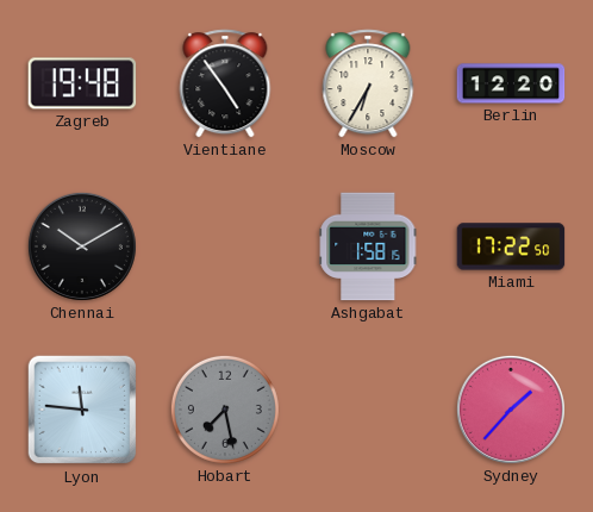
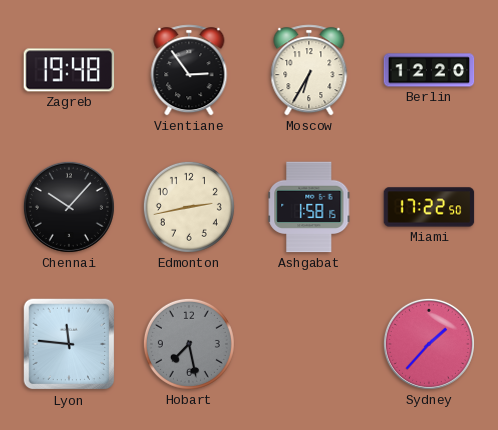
Vientiane: 4:54 -> 2:54 (189, 70)
Chennai: 10:10 -> 10:07 (69, 207)
Edmonton: none -> 2:43 (189, 207)
